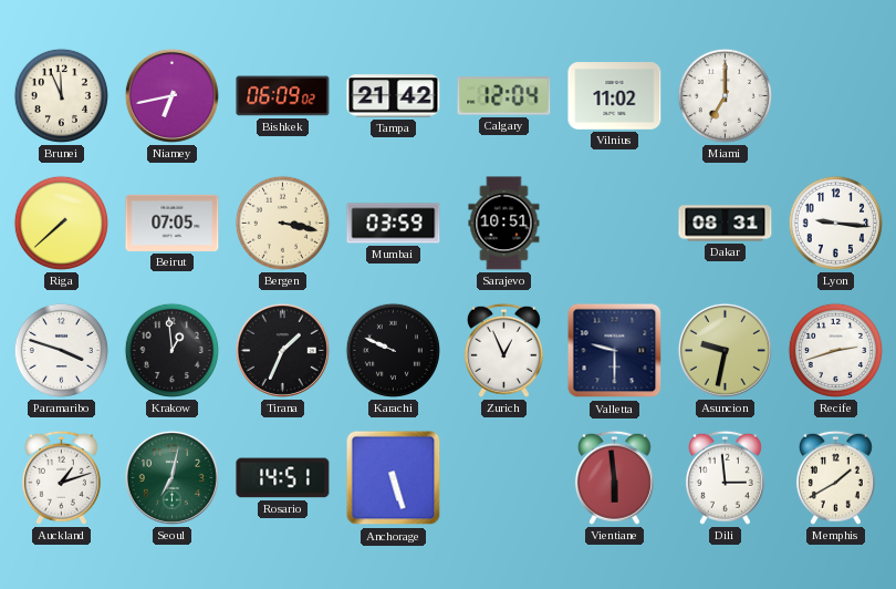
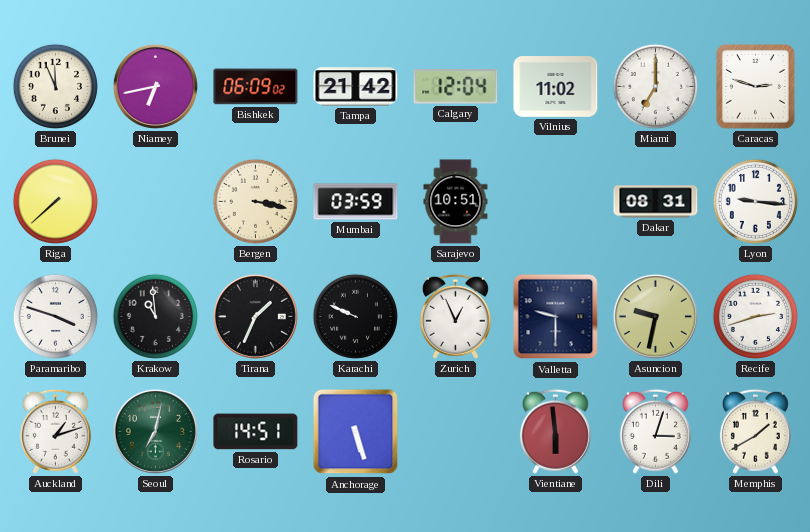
Caracas: none -> 2:48 (756, 87)
Beirut: 07:05 -> none (173, 223)
Krakow: 12:59 -> 10:59 (155, 316)
Dili: 2:59 -> 3:03 (655, 431)
